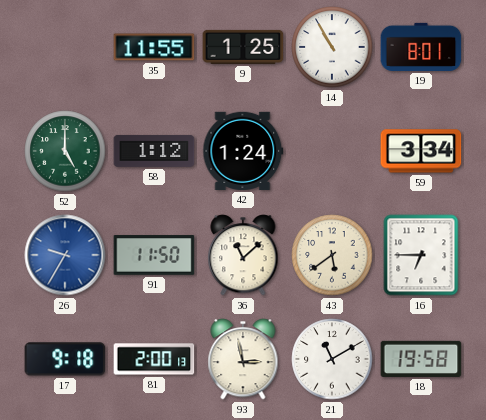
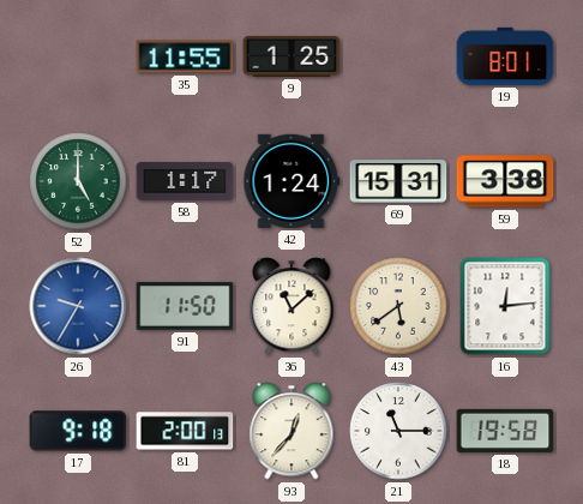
14: 10:55 -> none (332, 47)
58: 1:12 -> 1:17 (185, 181)
69: none -> 15:31 (398, 181)
59: 3:34 -> 3:38 (505, 181)
16: 6:45 -> 12:14 (505, 306)
93: 2:58 -> 12:37 (291, 431)
21: 11:10 -> 11:15 (398, 431)
